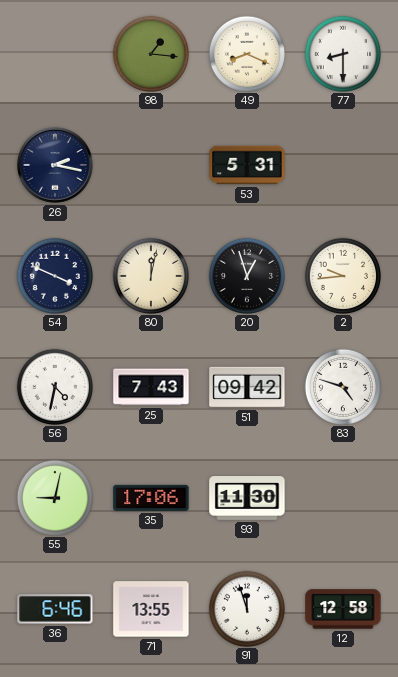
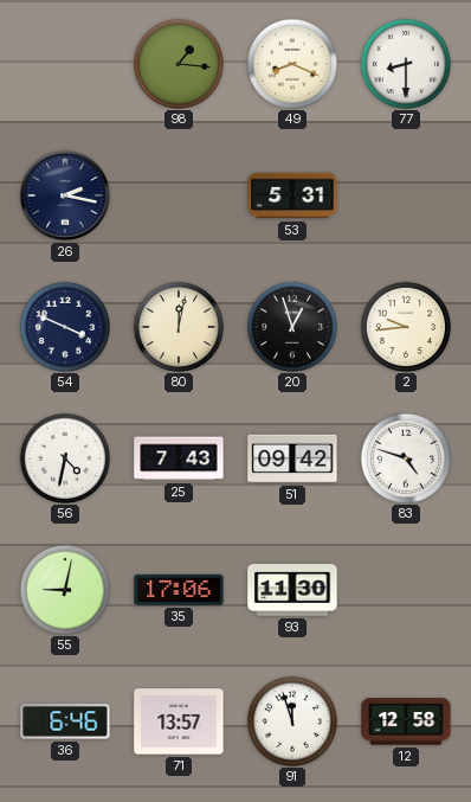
71: 13:55 -> 13:57 (179, 721)
